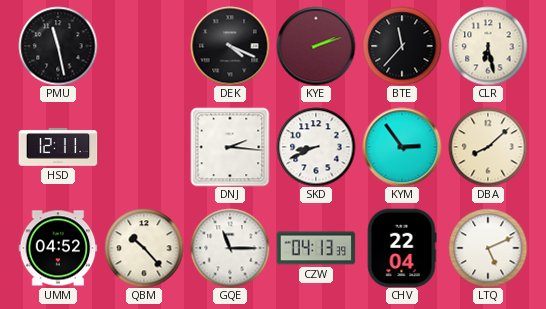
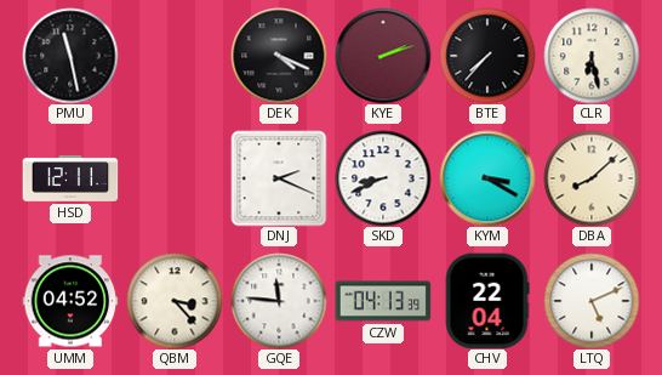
BTE: 11:37 -> 7:37 (487, 56)
DNJ: 2:16 -> 2:19 (279, 178)
KYM: 2:54 -> 3:20 (487, 178)
QBM: 10:23 -> 3:23 (175, 301)
GQE: 11:15 -> 11:46 (279, 301)
